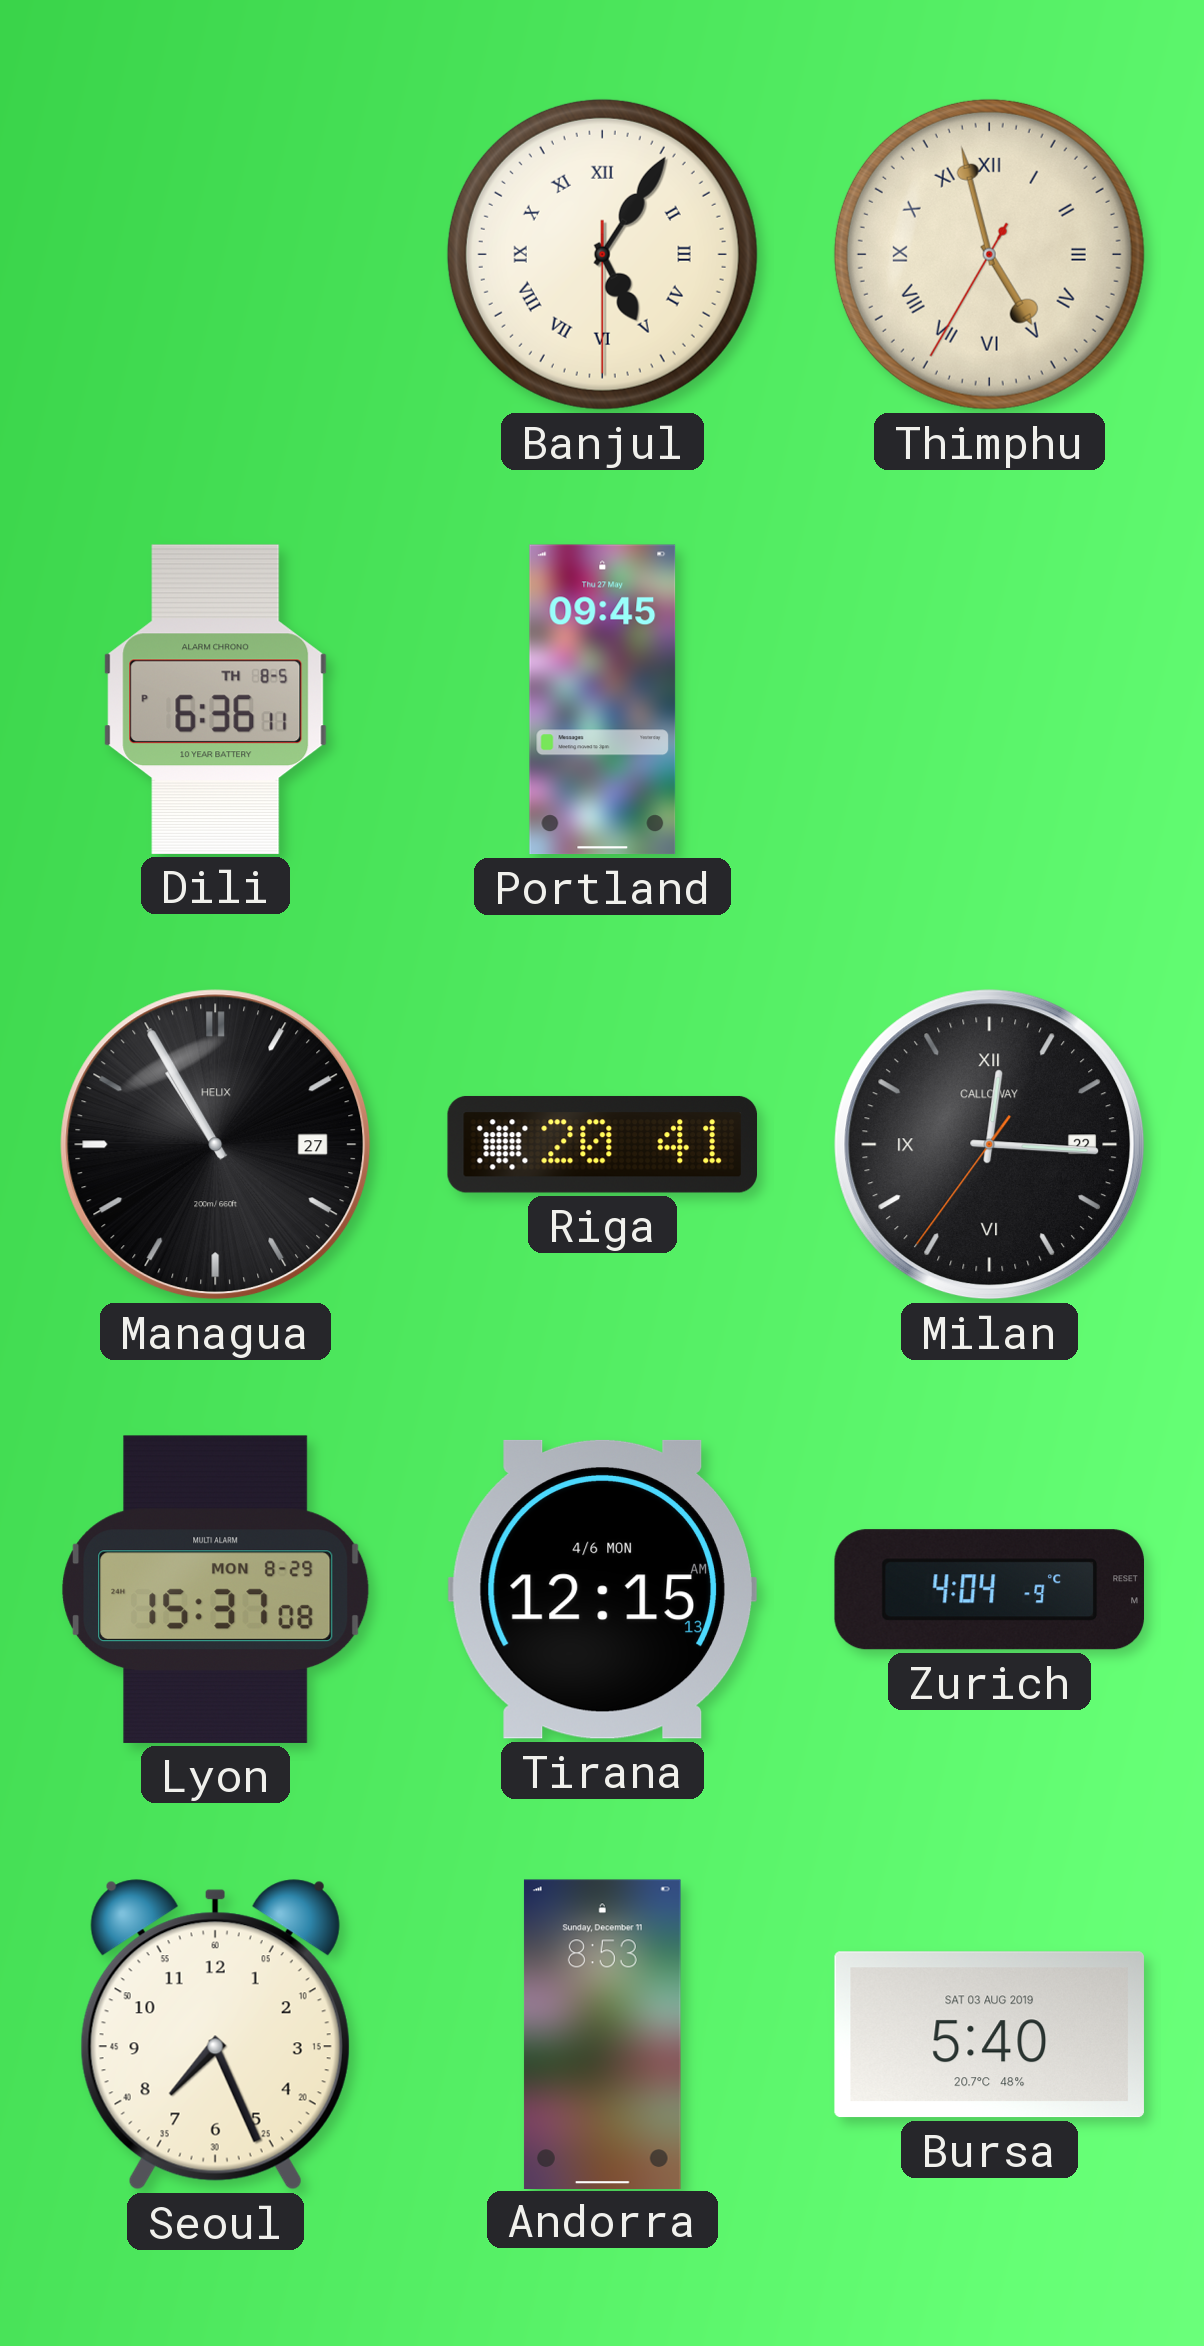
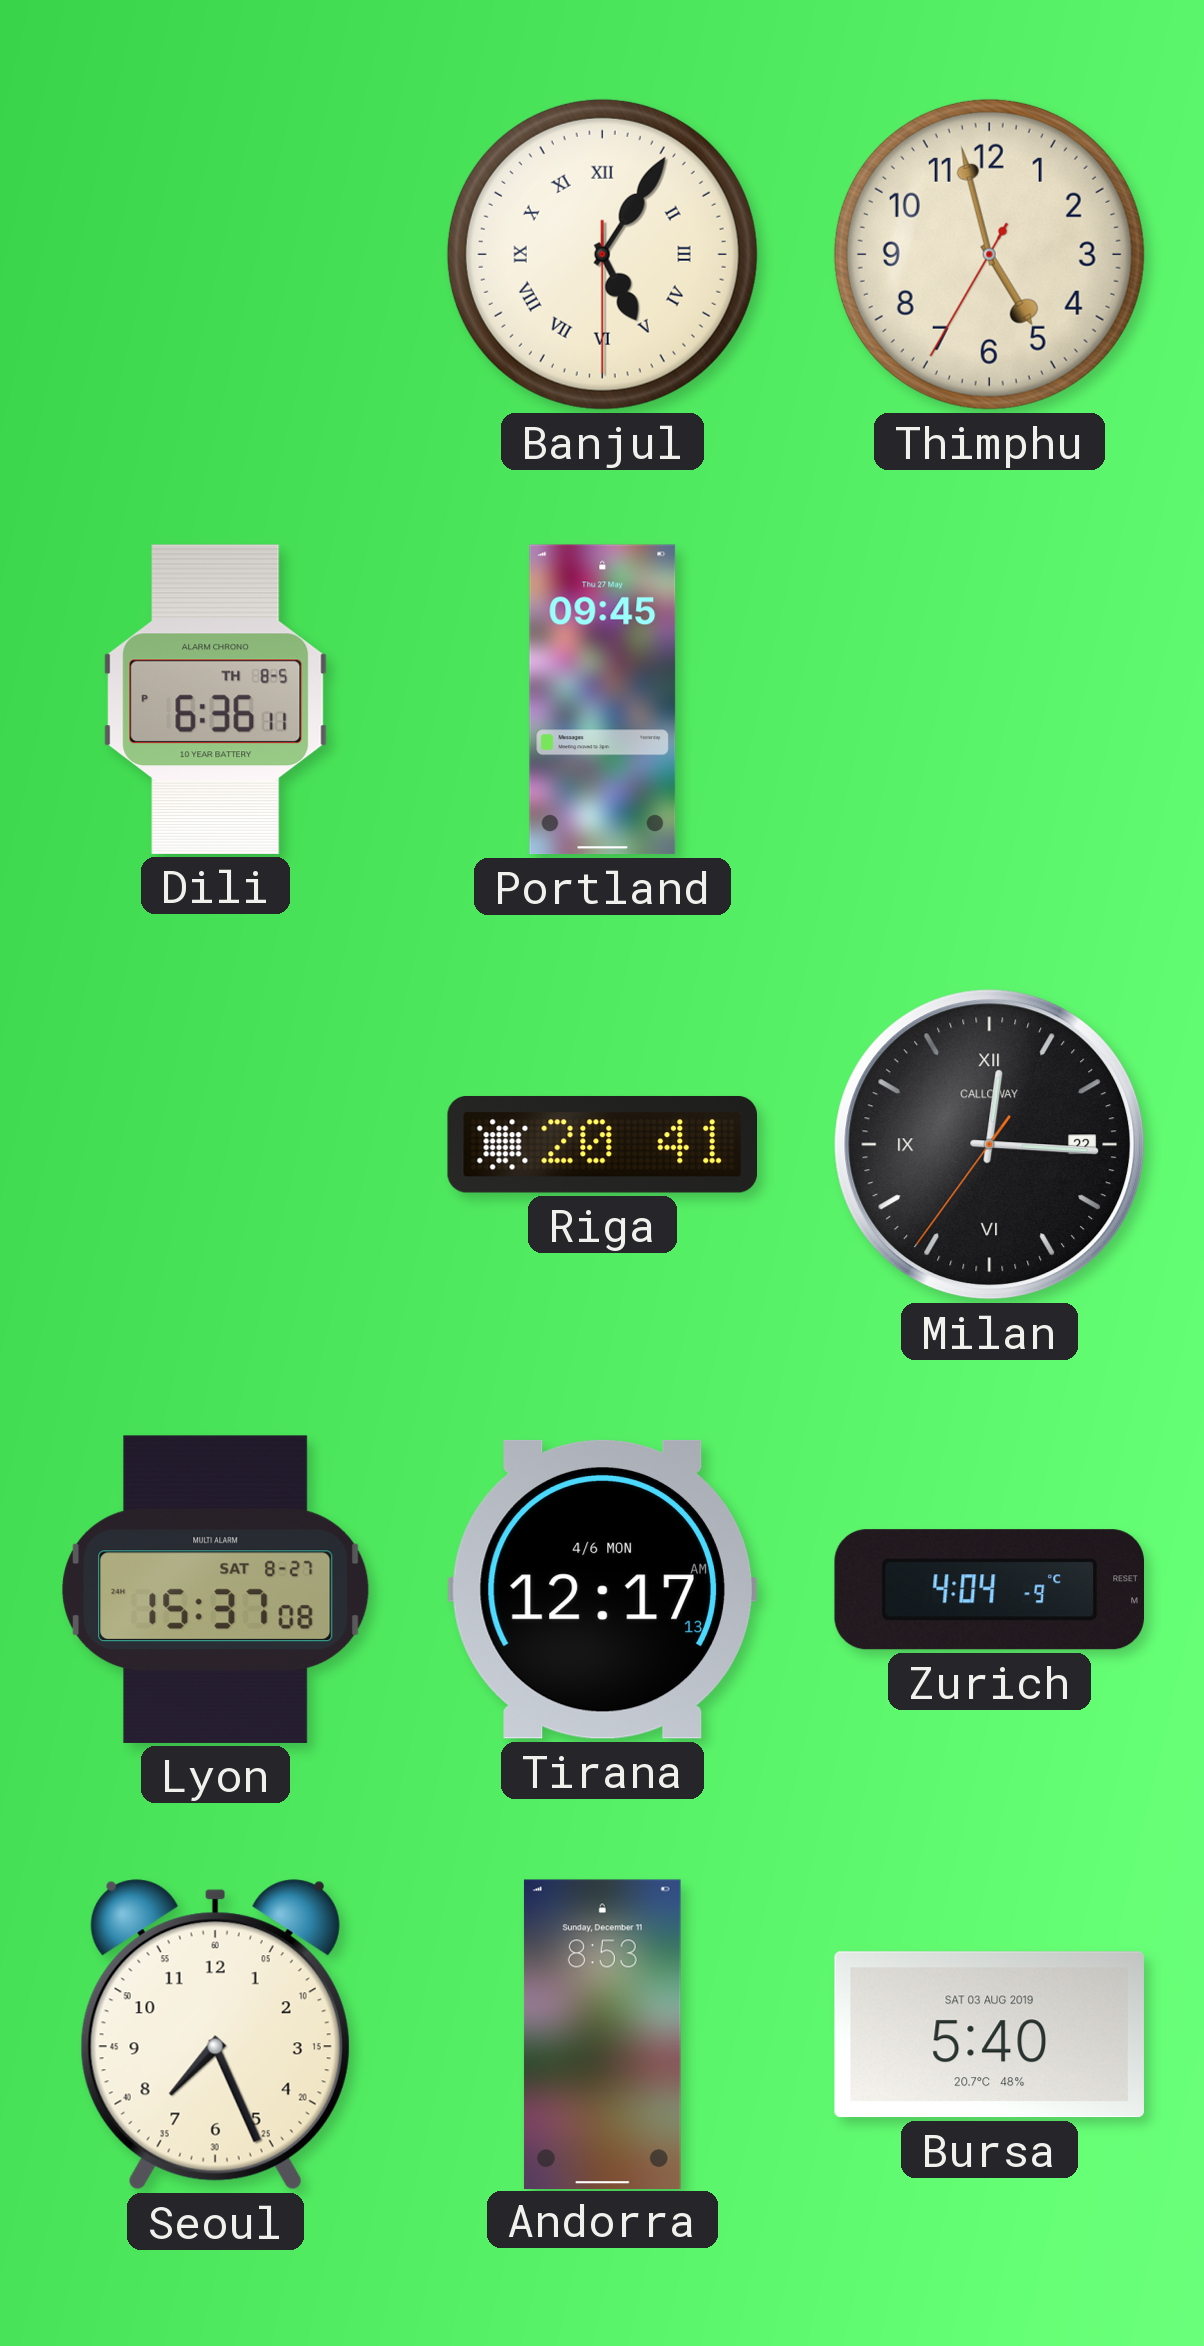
Thimphu numerals: Roman -> Arabic (989, 254)
Managua: 10:55 -> none (216, 1145)
Lyon date: MON 8-29 -> SAT 8-27 (216, 1589)
Tirana: 12:15 -> 12:17 (602, 1589)
